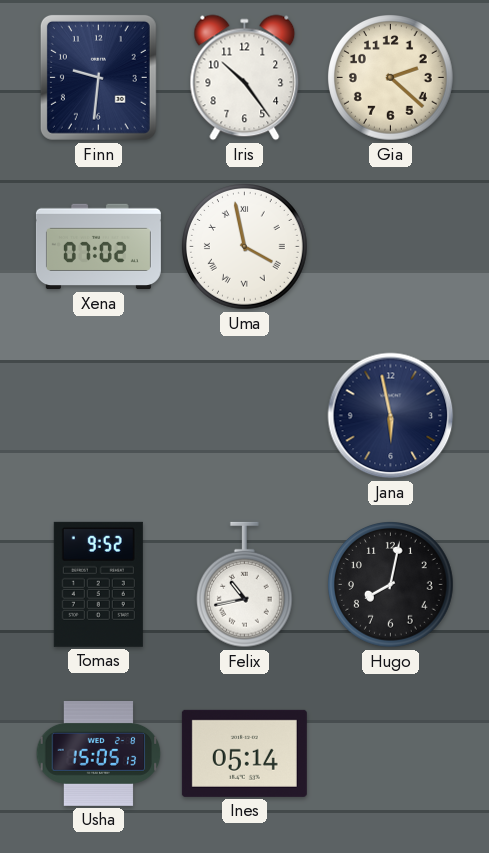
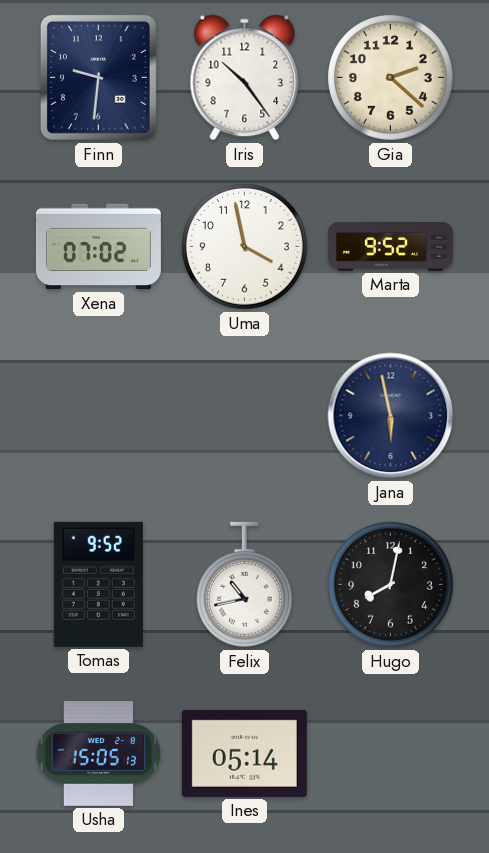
Uma numerals: Roman -> Arabic (245, 247)
Marta: none -> 9:52 (390, 247)
